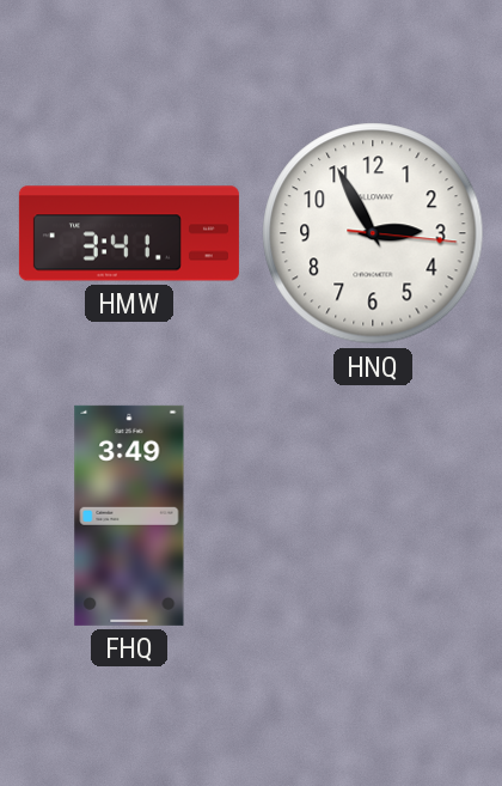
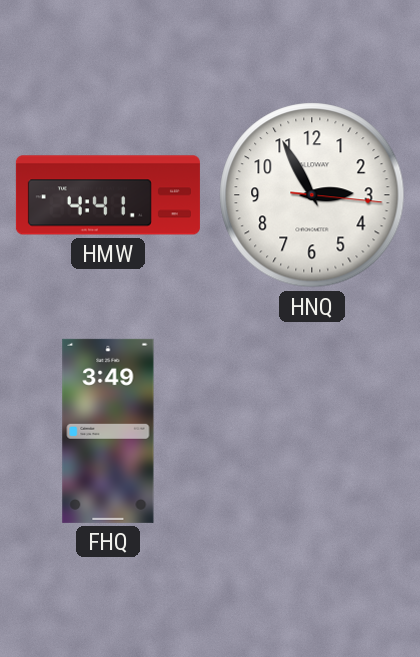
HMW: 3:41 -> 4:41 (108, 195)
